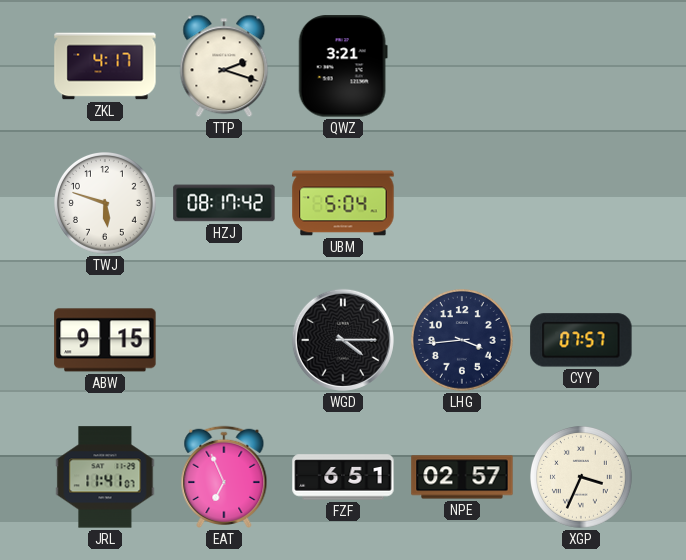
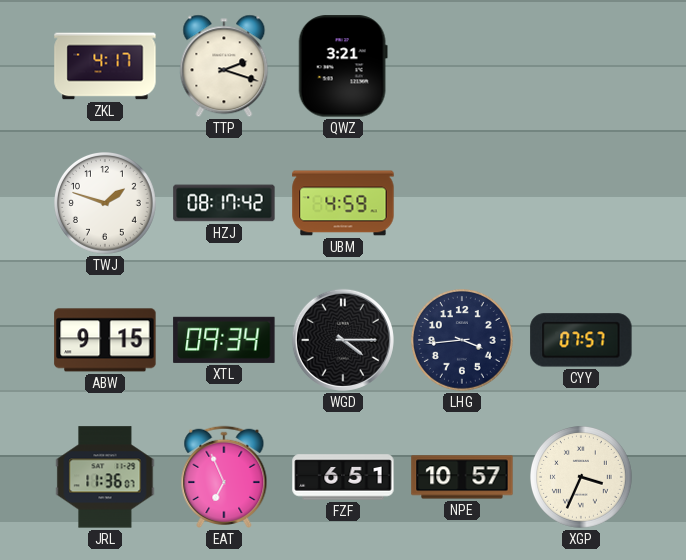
TWJ: 5:48 -> 1:48 (106, 204)
UBM: 5:04 -> 4:59 (343, 203)
XTL: none -> 09:34 (224, 340)
JRL: 11:41 -> 11:36 (105, 477)
NPE: 02:57 -> 10:57 (462, 477)
